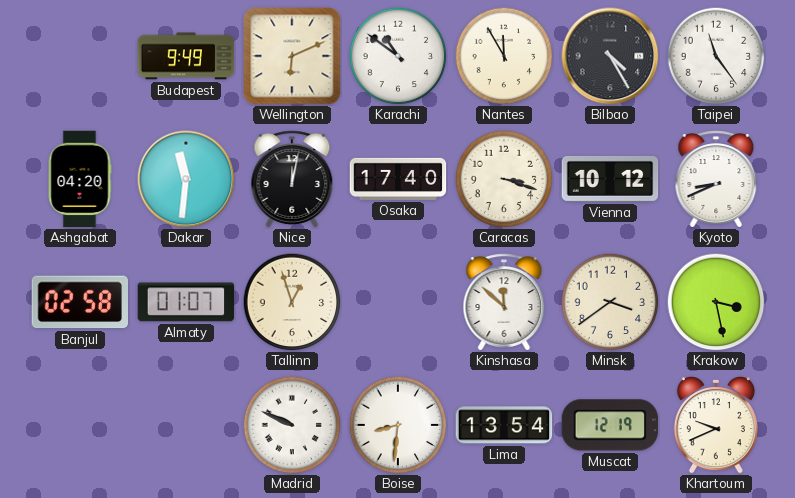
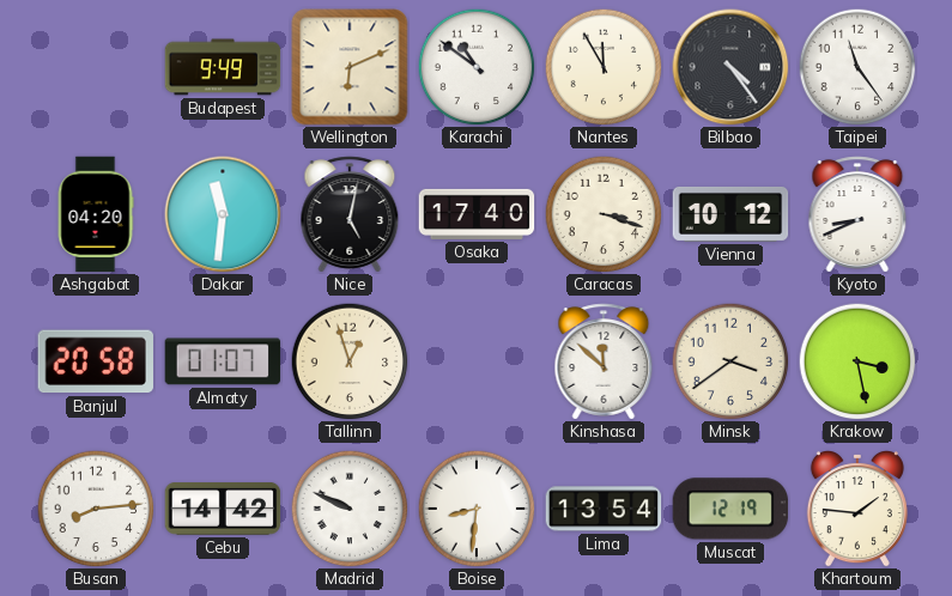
Bilbao: 4:25 -> 4:24 (730, 67)
Nice: 12:02 -> 5:02 (350, 214)
Banjul: 02:58 -> 20:58 (95, 361)
Busan: none -> 8:14 (96, 509)
Cebu: none -> 14:42 (223, 510)
Khartoum: 9:41 -> 1:46 (857, 510)
